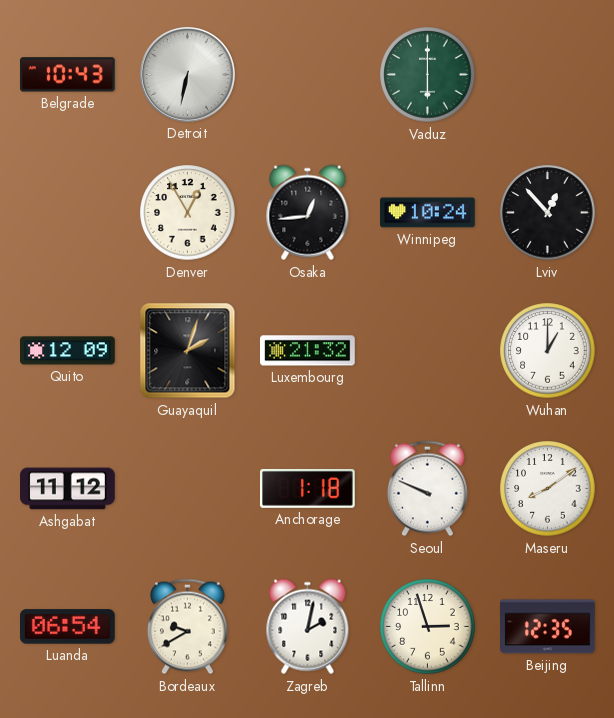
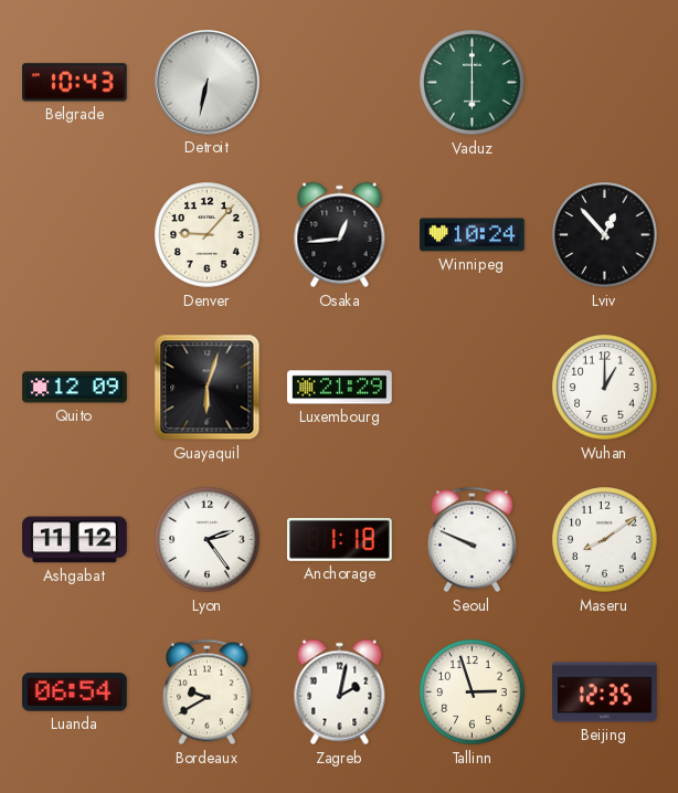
Denver: 12:55 -> 9:07 (208, 235)
Guayaquil: 2:03 -> 6:03 (208, 388)
Luxembourg: 21:32 -> 21:29 (340, 388)
Lyon: none -> 2:24 (208, 540)
